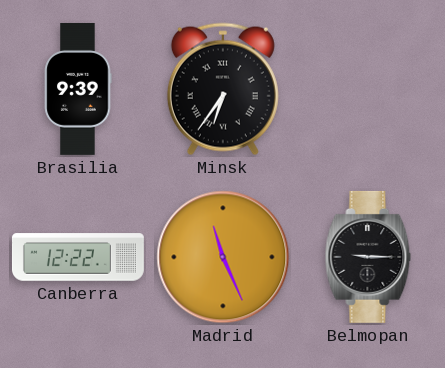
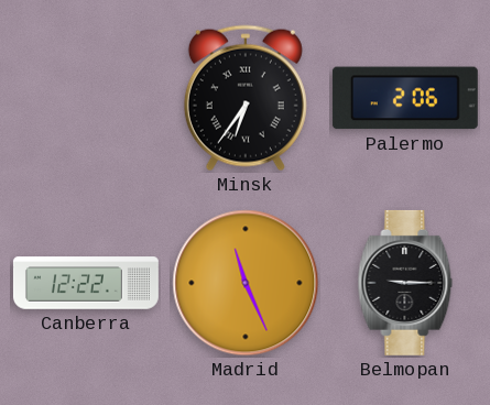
Brasilia: 9:39 -> none (78, 89)
Palermo: none -> 2:06 (405, 98)
